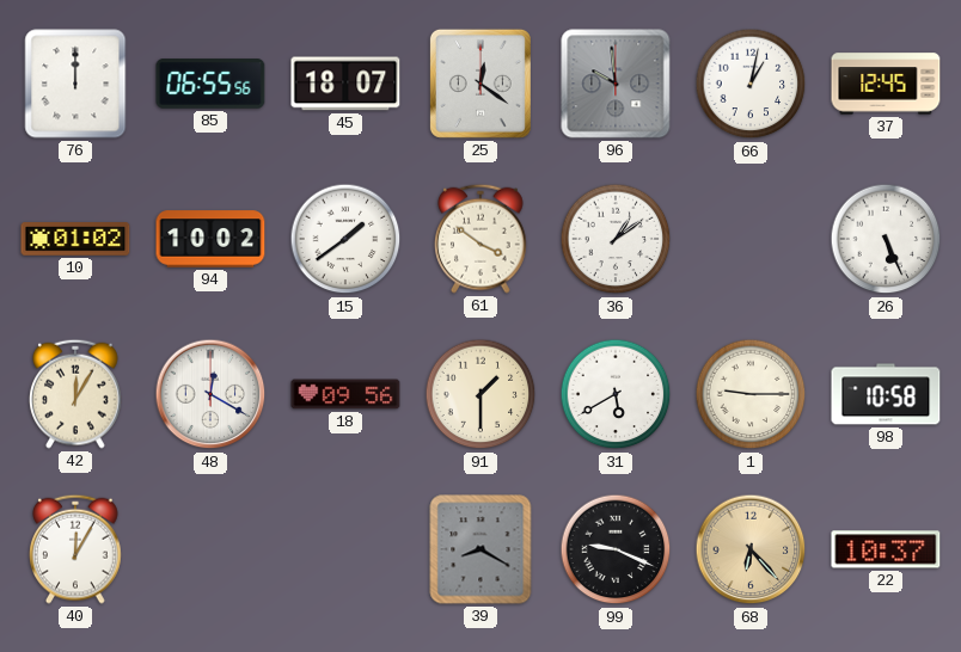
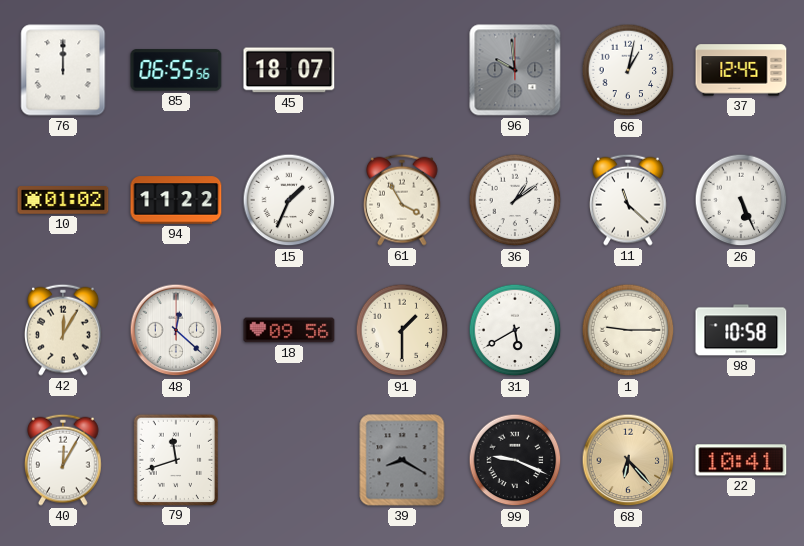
25: 12:21 -> none (480, 84)
94: 10:02 -> 11:22 (176, 200)
15: 1:39 -> 1:34 (289, 200)
61: 3:51 -> 3:55 (403, 200)
11: none -> 11:22 (629, 200)
48: 12:20 -> 12:22 (176, 330)
79: none -> 11:42 (175, 459)
22: 10:37 -> 10:41 (741, 460)
